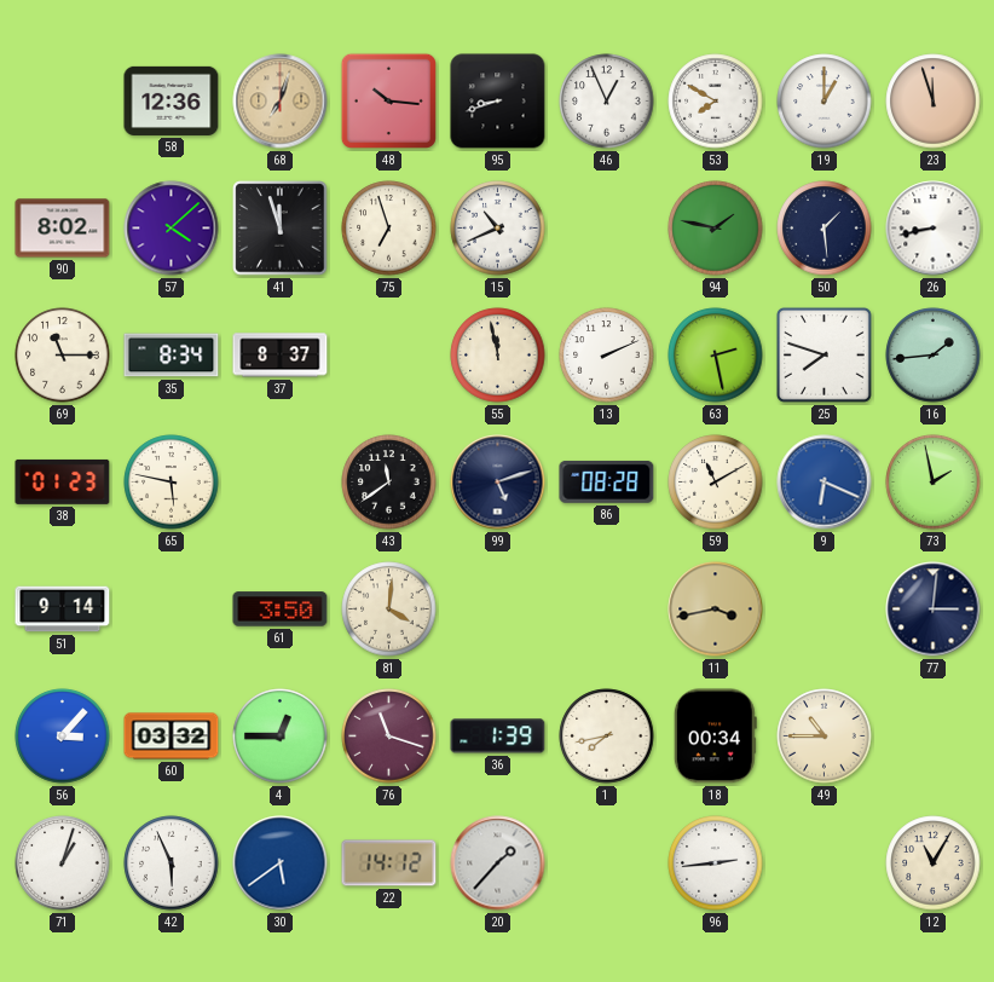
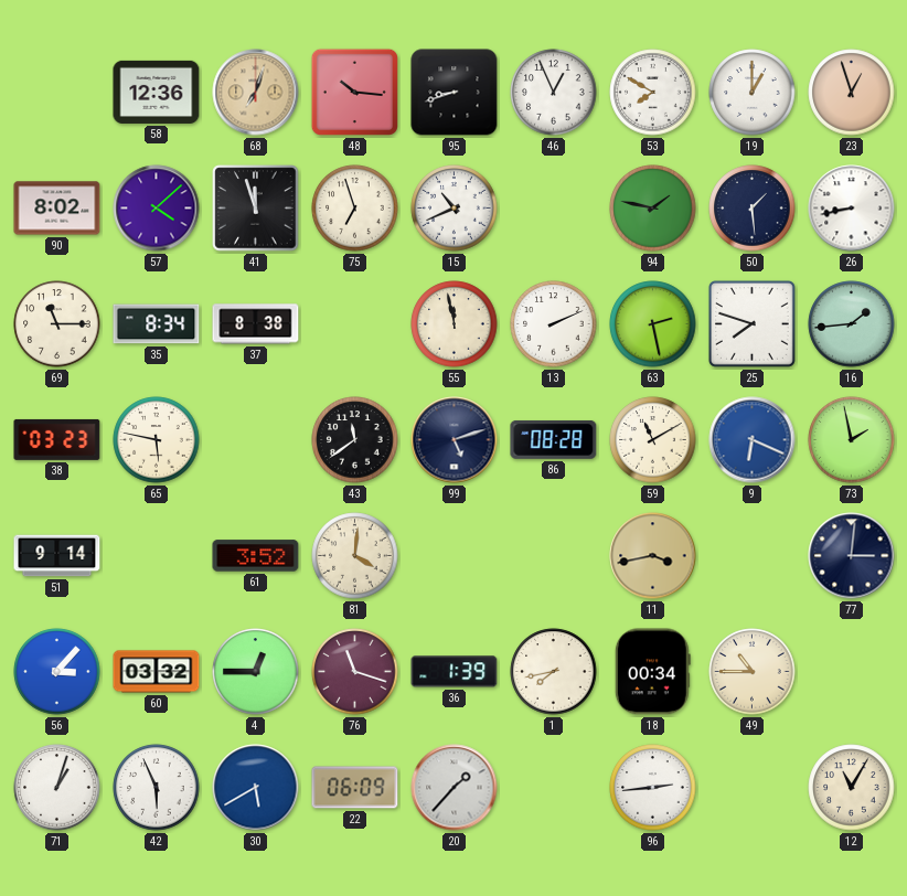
23: 11:57 -> 12:57 (852, 93)
37: 8:37 -> 8:38 (256, 324)
38: 01:23 -> 03:23 (57, 439)
61: 3:50 -> 3:52 (256, 556)
30: 5:39 -> 5:40 (256, 788)
22: 14:12 -> 06:09 (355, 788)
